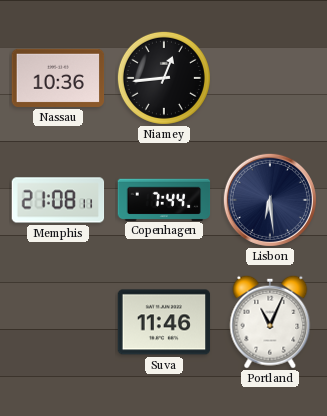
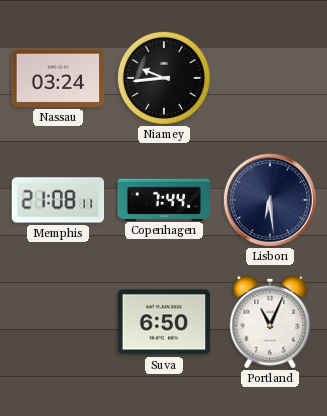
Nassau: 10:36 -> 03:24 (58, 78)
Niamey: 12:44 -> 9:44 (164, 78)
Suva: 11:46 -> 6:50 (164, 322)
